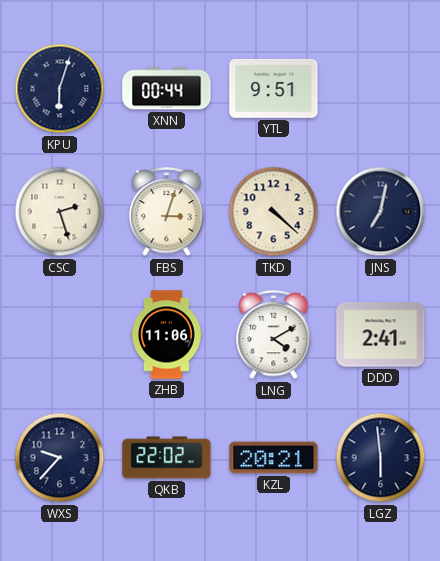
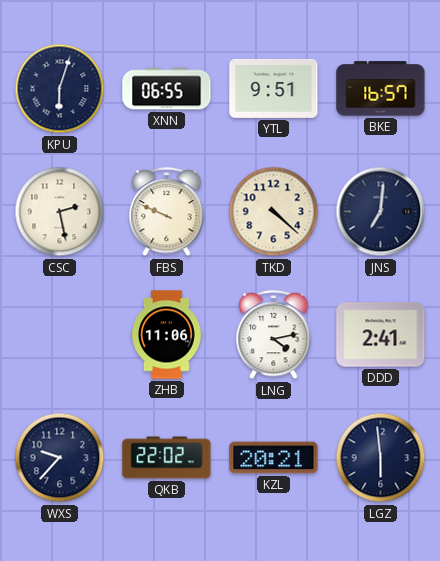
XNN: 00:44 -> 06:55 (167, 89)
BKE: none -> 16:57 (381, 89)
CSC: 2:27 -> 2:28 (60, 212)
FBS: 3:03 -> 9:49 (167, 213)
JNS: 7:02 -> 7:01 (381, 212)
LNG: 4:10 -> 4:13 (274, 336)
